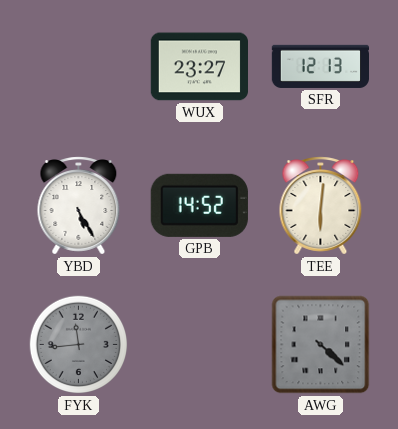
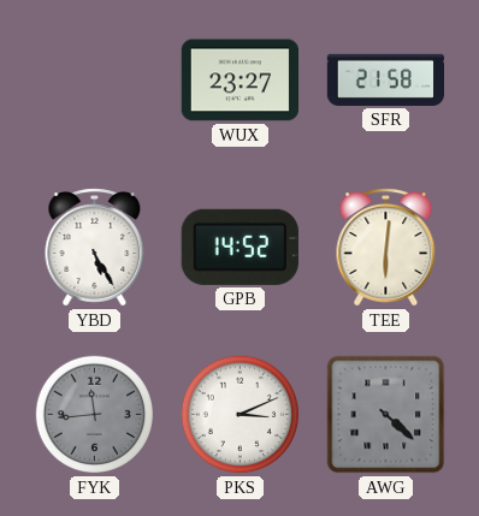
SFR: 12:13 -> 21:58 (385, 79)
PKS: none -> 3:11 (241, 415)
